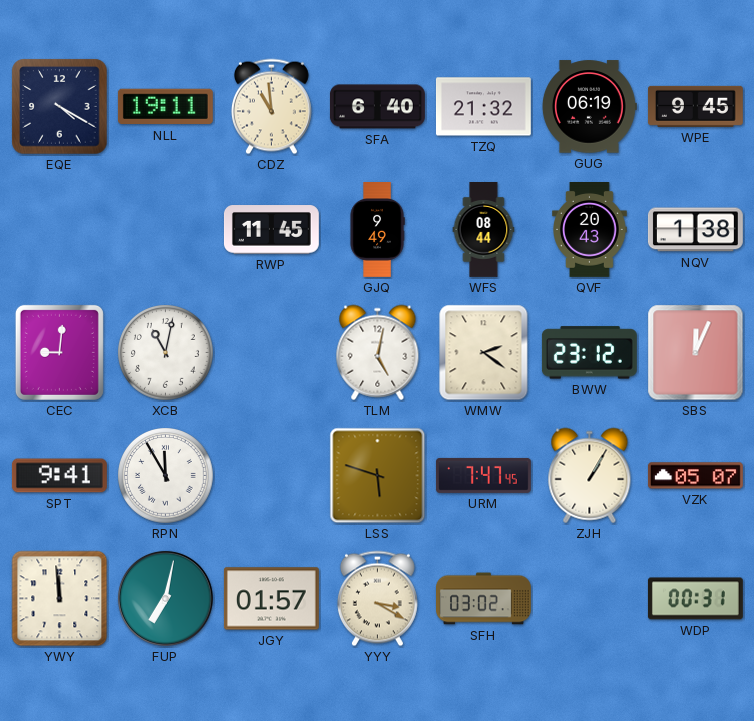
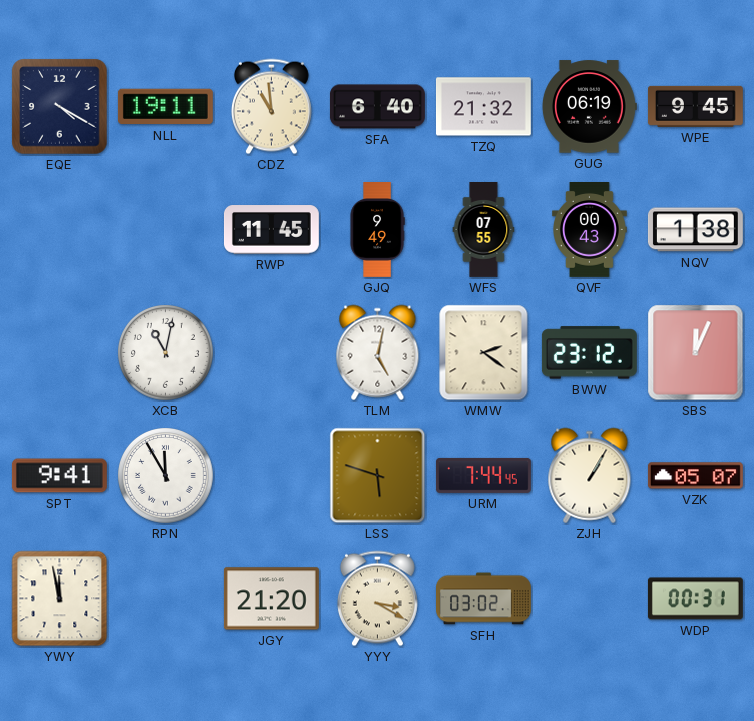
WFS: 08:44 -> 07:55 (484, 230)
QVF: 20:43 -> 00:43 (590, 230)
CEC: 9:01 -> none (59, 352)
URM: 7:47 -> 7:44 (484, 475)
YWY: 11:59 -> 11:58 (60, 599)
FUP: 7:02 -> none (165, 598)
JGY: 01:57 -> 21:20 (271, 599)
